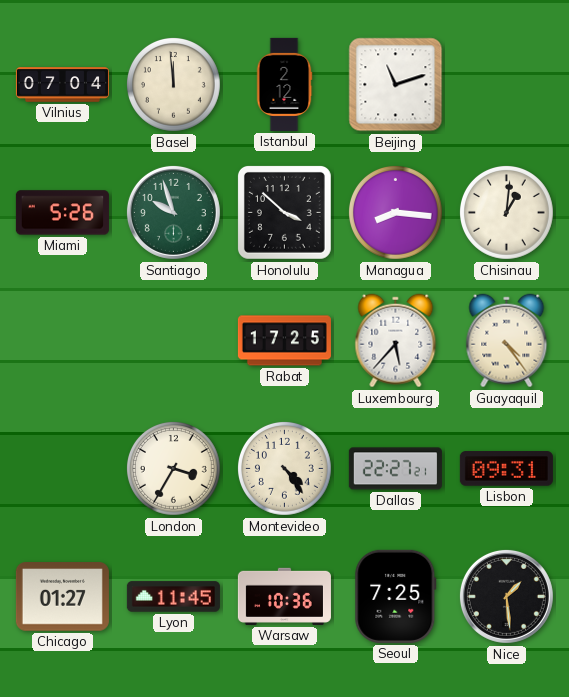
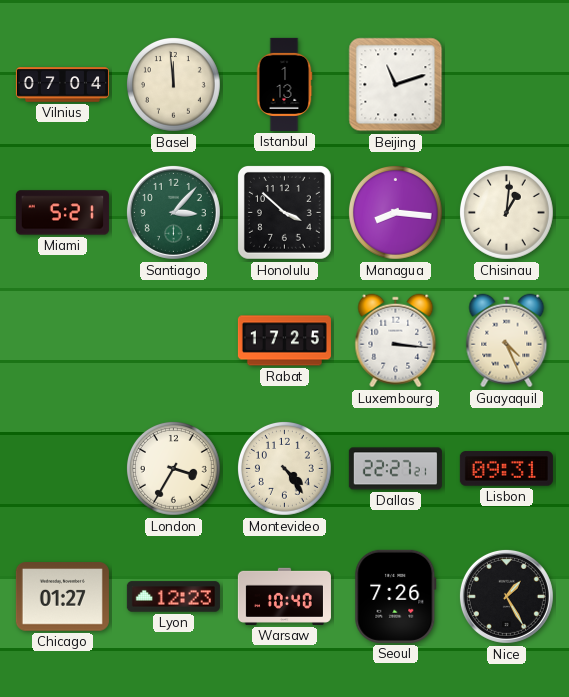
Istanbul: 2:12 -> 1:13 (284, 84)
Miami: 5:26 -> 5:21 (62, 213)
Santiago: 9:57 -> 3:07 (173, 212)
Luxembourg: 5:37 -> 3:16 (396, 341)
Guayaquil: 4:24 -> 4:26 (507, 341)
Lyon: 11:45 -> 12:23 (173, 597)
Warsaw: 10:36 -> 10:40 (284, 596)
Seoul: 7:25 -> 7:26 (396, 596)
Nice: 1:29 -> 1:25 (506, 596)
